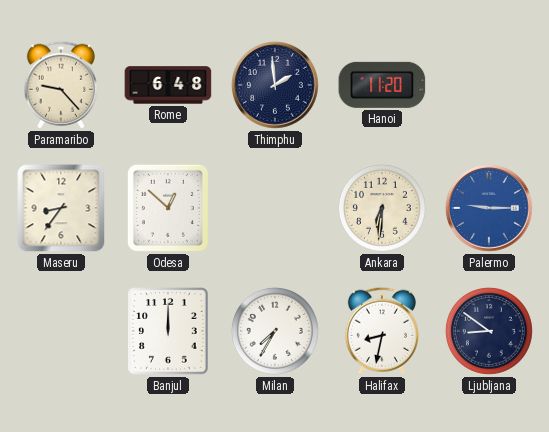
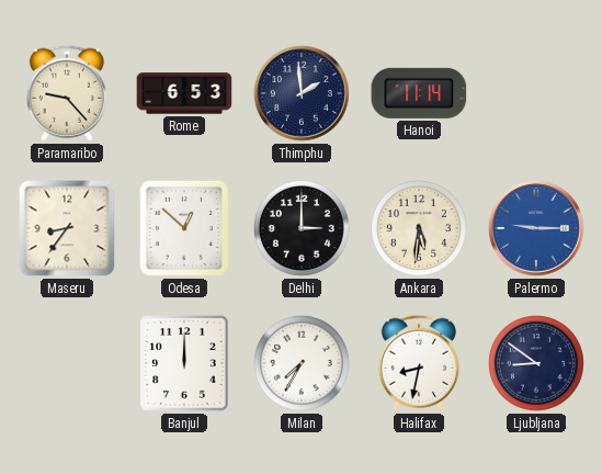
Rome: 6:48 -> 6:53 (184, 93)
Hanoi: 11:20 -> 11:14 (419, 93)
Delhi: none -> 3:00 (302, 228)
Ankara: 6:31 -> 5:31 (419, 228)
